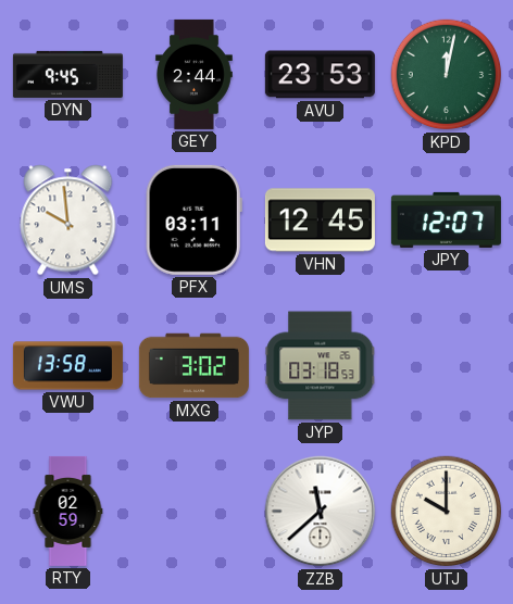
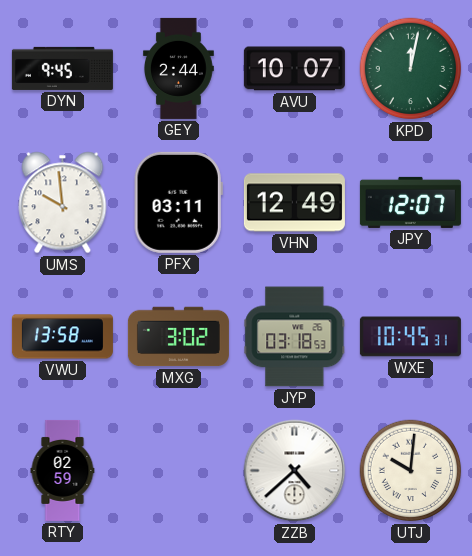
AVU: 23:53 -> 10:07 (294, 69)
VHN: 12:45 -> 12:49 (294, 203)
WXE: none -> 10:45 (410, 337)
ZZB: 11:38 -> 4:38 (295, 471)
UTJ: 10:00 -> 10:01 (411, 471)
